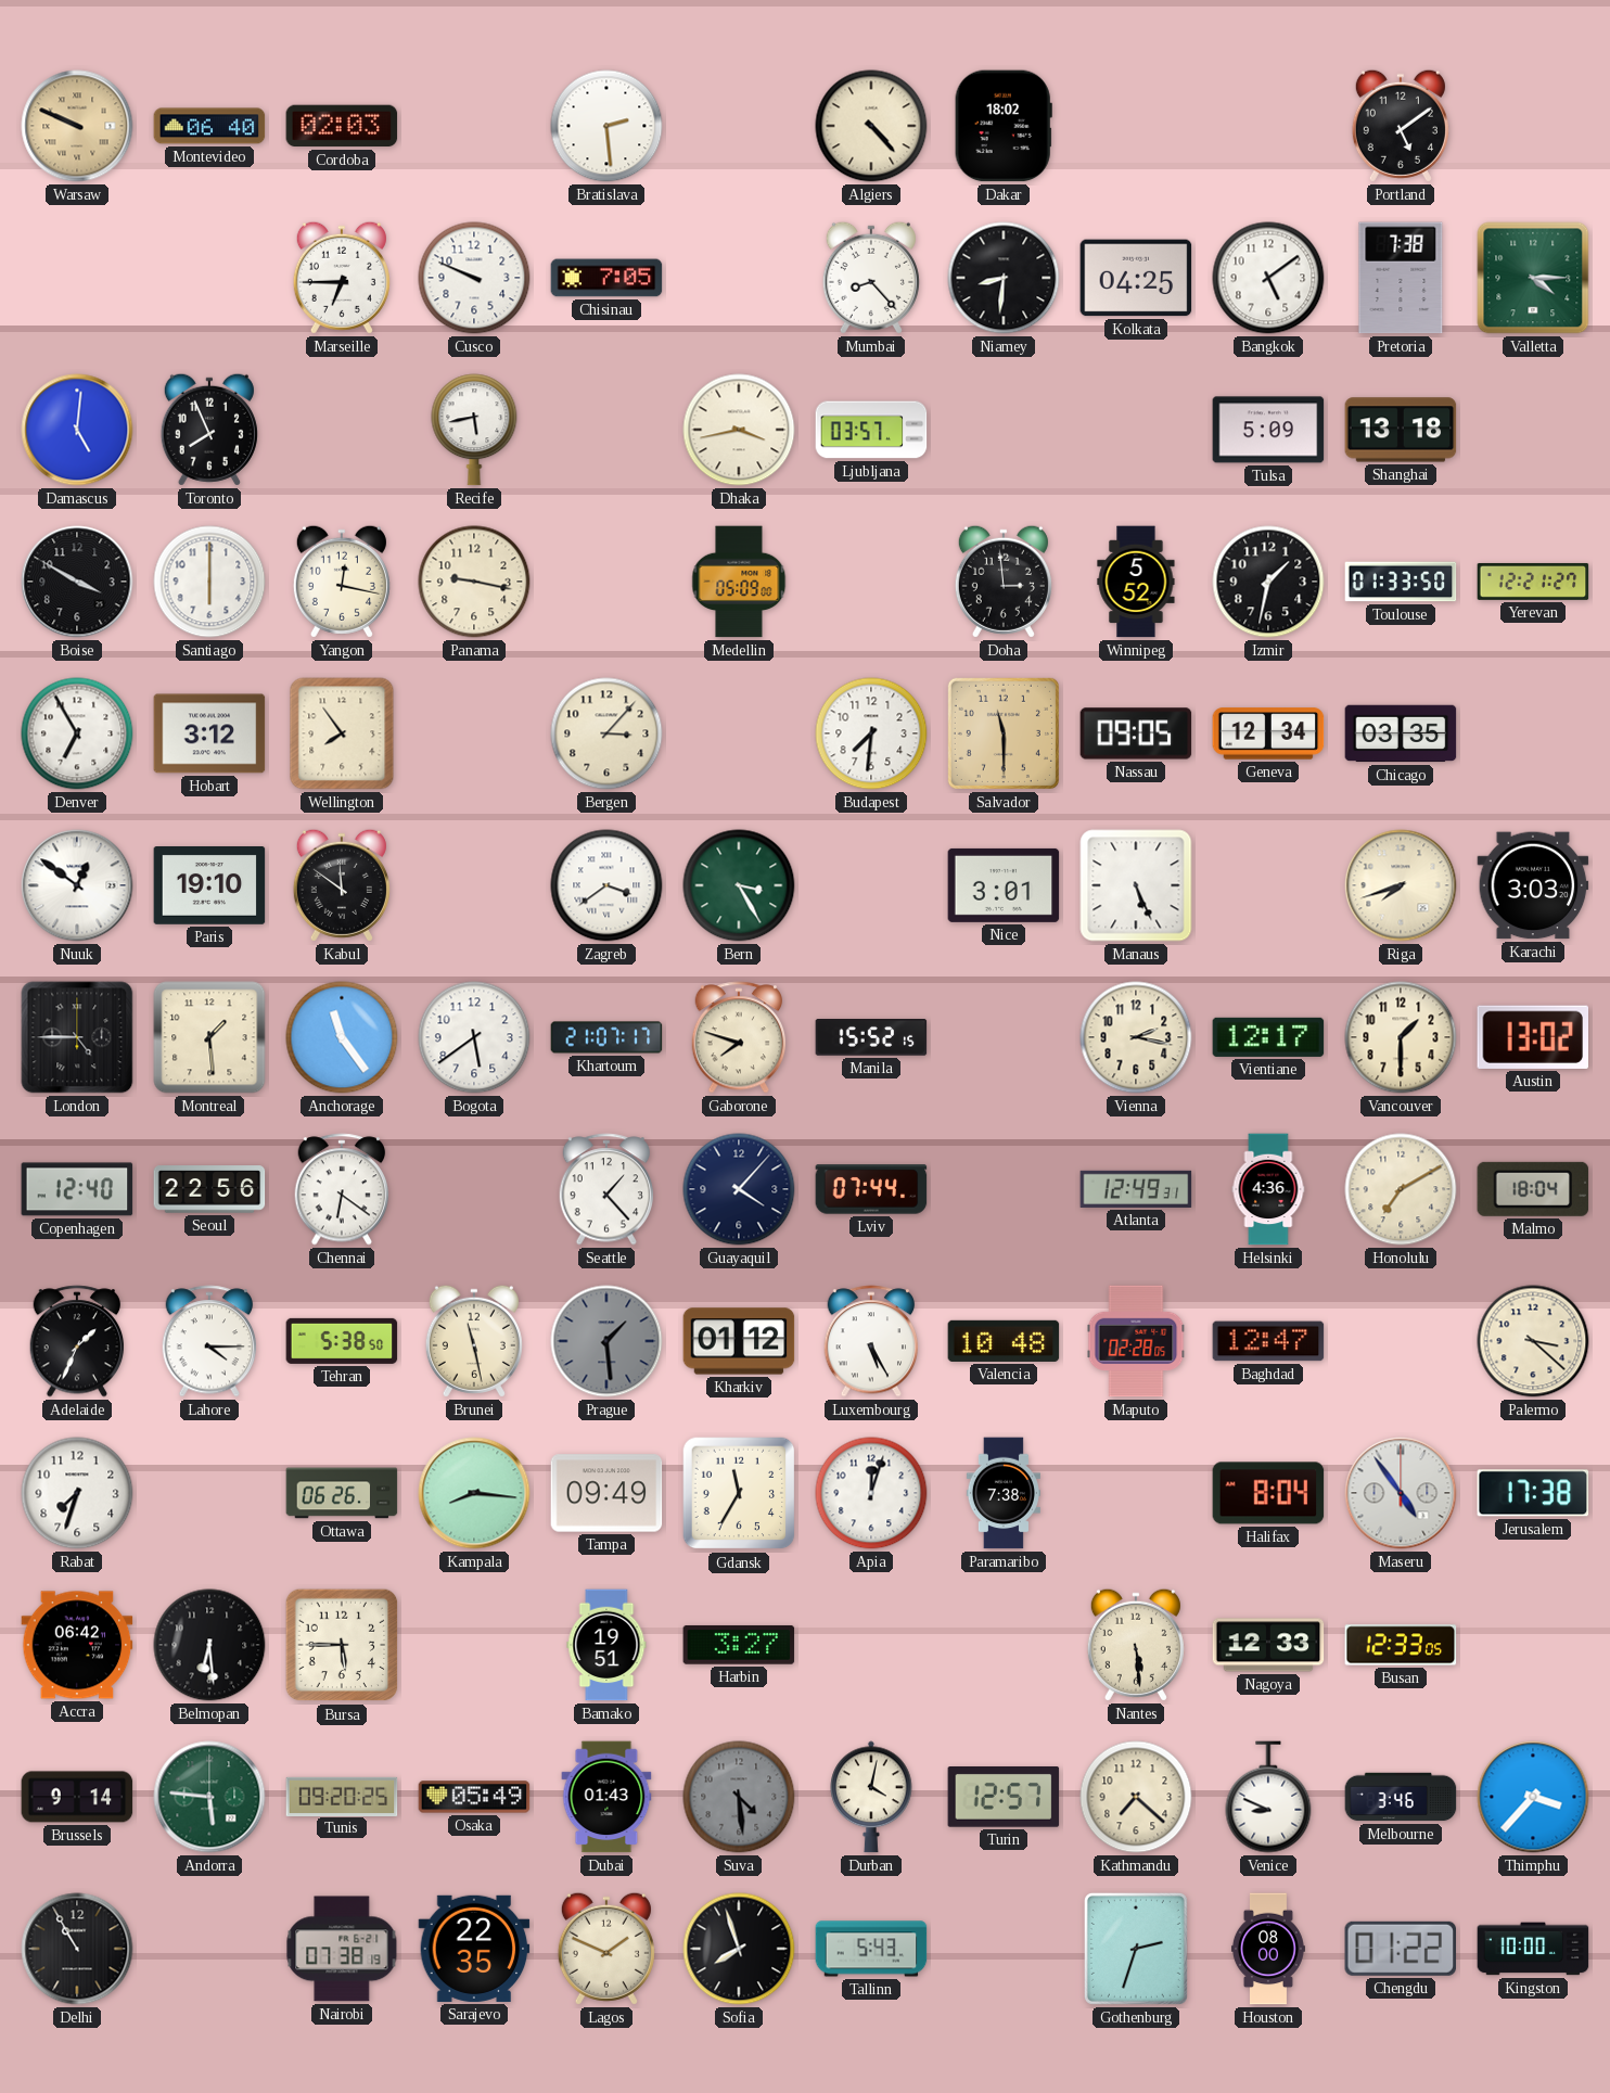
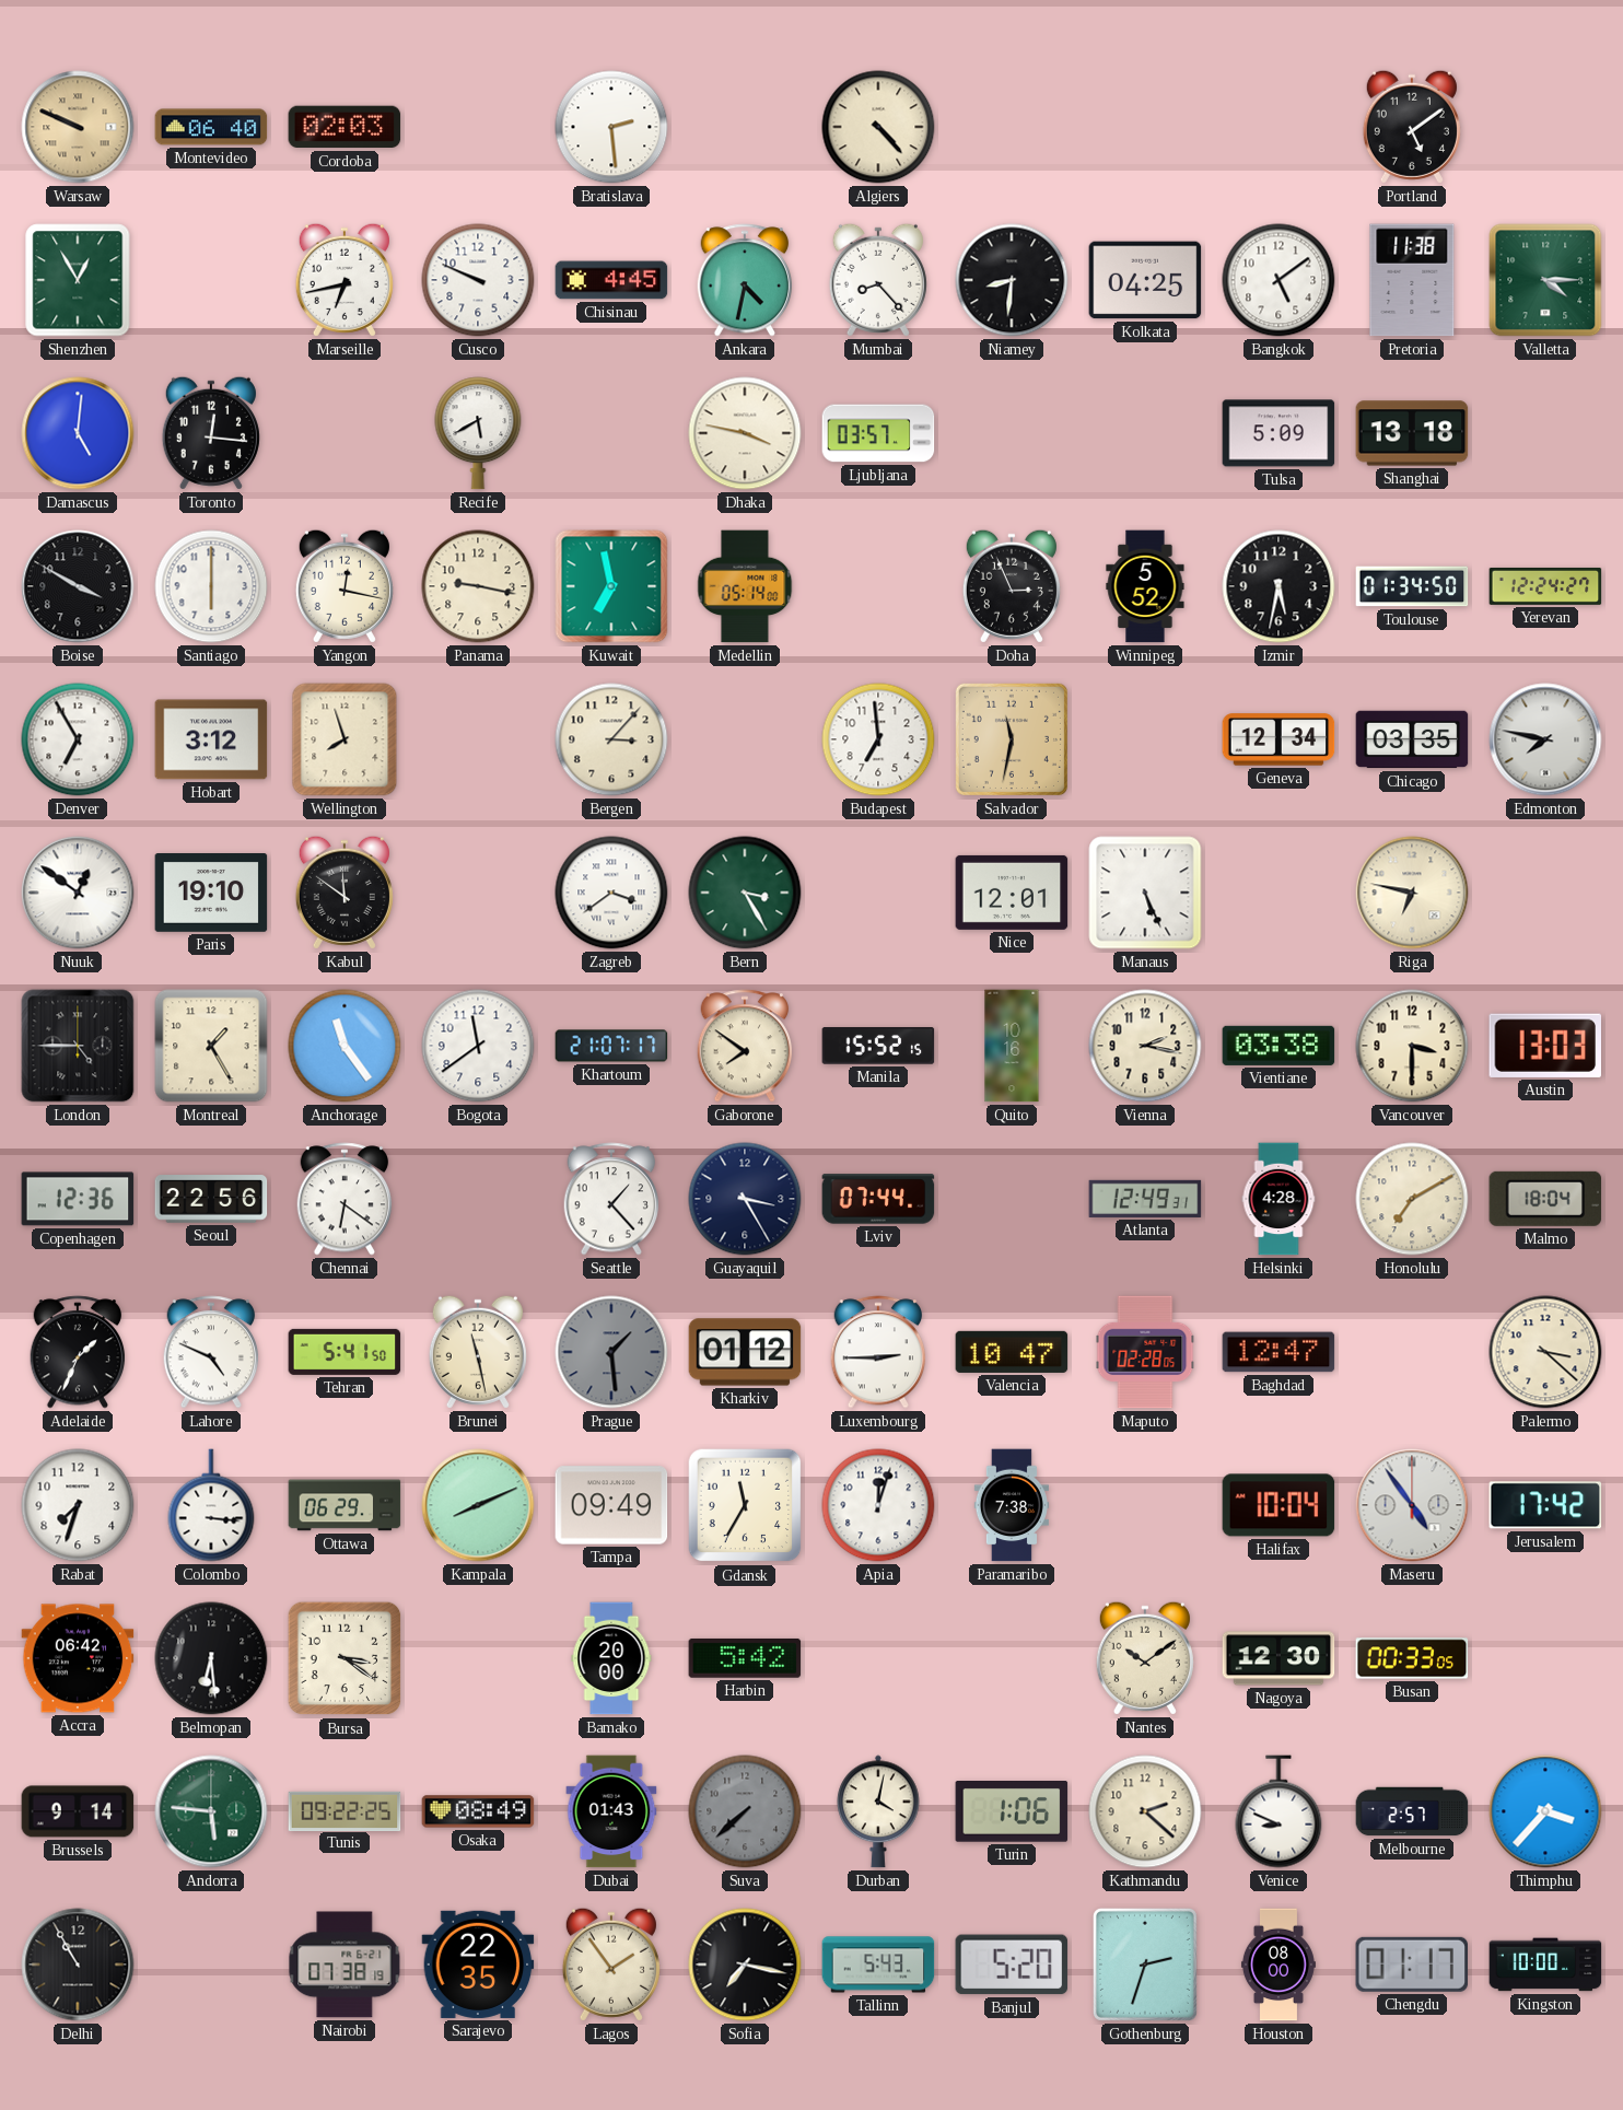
Dakar: 18:02 -> none (1004, 126)
Shenzhen: none -> 12:55 (78, 280)
Marseille: 6:45 -> 6:43 (345, 280)
Chisinau: 7:05 -> 4:45 (611, 280)
Ankara: none -> 4:32 (745, 280)
Pretoria: 7:38 -> 11:38 (1412, 280)
Toronto: 7:56 -> 12:16 (211, 433)
Recife: 5:43 -> 5:40 (478, 433)
Dhaka: 3:43 -> 3:47 (745, 433)
Kuwait: none -> 6:58 (611, 586)
Medellin: 05:09 -> 05:14 (745, 586)
Doha: 2:59 -> 2:56 (1012, 586)
Izmir: 1:32 -> 5:32 (1278, 586)
Toulouse: 01:33 -> 01:34 (1412, 586)
Yerevan: 12:21 -> 12:24 (1545, 586)
Wellington: 7:54 -> 7:57 (345, 739)
Budapest: 7:31 -> 6:59 (878, 739)
Salvador: 11:30 -> 11:32 (1012, 739)
Nassau: 09:05 -> none (1136, 733)
Edmonton: none -> 7:47 (1545, 739)
Nice: 3:01 -> 12:01 (1012, 893)
Riga: 7:42 -> 6:47 (1412, 893)
Karachi: 3:03 -> none (1533, 885)
Montreal: 1:29 -> 1:25 (211, 1046)
Bogota: 5:39 -> 11:39 (478, 1046)
Gaborone: 7:48 -> 7:51 (745, 1046)
Quito: none -> 10:16 (1012, 1046)
Vientiane: 12:17 -> 03:38 (1278, 1046)
Vancouver: 1:30 -> 3:30 (1412, 1046)
Austin: 13:02 -> 13:03 (1544, 1046)
Copenhagen: 12:40 -> 12:36 (78, 1199)
Guayaquil: 4:07 -> 3:25 (745, 1199)
Helsinki: 4:36 -> 4:28 (1278, 1199)
Lahore: 4:15 -> 4:49 (211, 1352)
Tehran: 5:38 -> 5:41 (345, 1352)
Luxembourg: 5:25 -> 2:45 (878, 1352)
Valencia: 10:48 -> 10:47 (1012, 1352)
Colombo: none -> 3:16 (211, 1505)
Ottawa: 06:26 -> 06:29 (345, 1505)
Kampala: 8:16 -> 8:11 (478, 1505)
Halifax: 8:04 -> 10:04 (1278, 1505)
Jerusalem: 17:38 -> 17:42 (1545, 1505)
Bursa: 5:45 -> 3:21 (345, 1658)
Bamako: 19:51 -> 20:00 (611, 1658)
Harbin: 3:27 -> 5:42 (745, 1658)
Nantes: 5:29 -> 10:09 (1145, 1658)
Nagoya: 12:33 -> 12:30 (1278, 1658)
Busan: 12:33 -> 00:33 (1412, 1658)
Tunis: 09:20 -> 09:22 (345, 1810)
Osaka: 05:49 -> 08:49 (478, 1811)
Suva: 4:29 -> 7:38 (745, 1811)
Turin: 12:57 -> 1:06 (1012, 1812)
Kathmandu: 7:22 -> 2:22 (1145, 1811)
Melbourne: 3:46 -> 2:57 (1412, 1811)
Lagos: 1:49 -> 1:54 (611, 1965)
Sofia: 7:57 -> 7:17 (745, 1965)
Banjul: none -> 5:20 (1012, 1965)
Chengdu: 01:22 -> 01:17 (1411, 1965)
